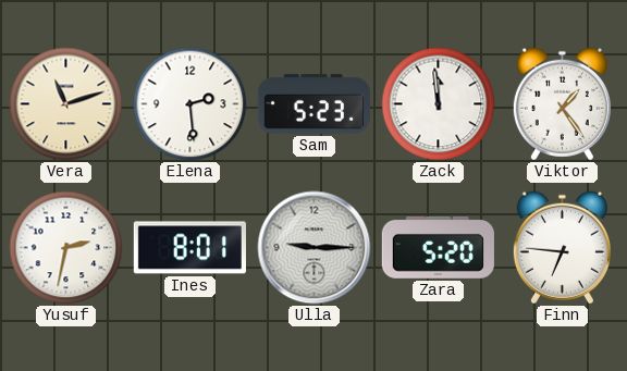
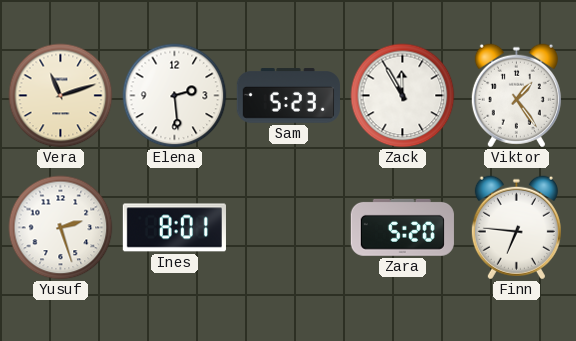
Zack: 11:59 -> 11:55 (403, 96)
Yusuf: 2:32 -> 2:27 (61, 228)
Ulla: 9:15 -> none (315, 248)
